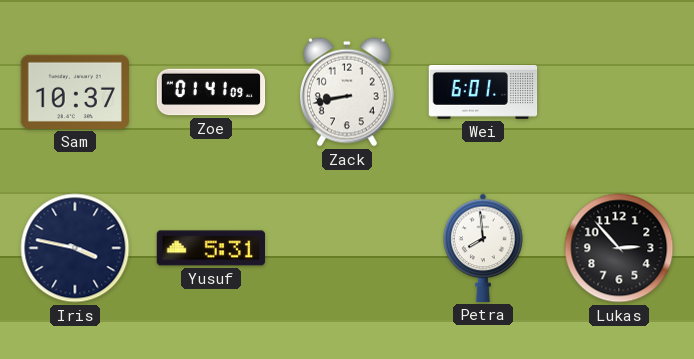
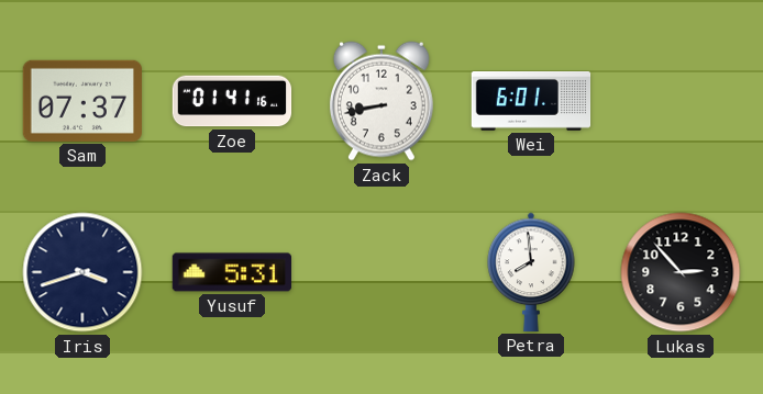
Sam: 10:37 -> 07:37 (81, 101)
Zoe: 01:41:09 -> 01:41:16 (232, 101)
Iris: 3:47 -> 3:42 (82, 272)
